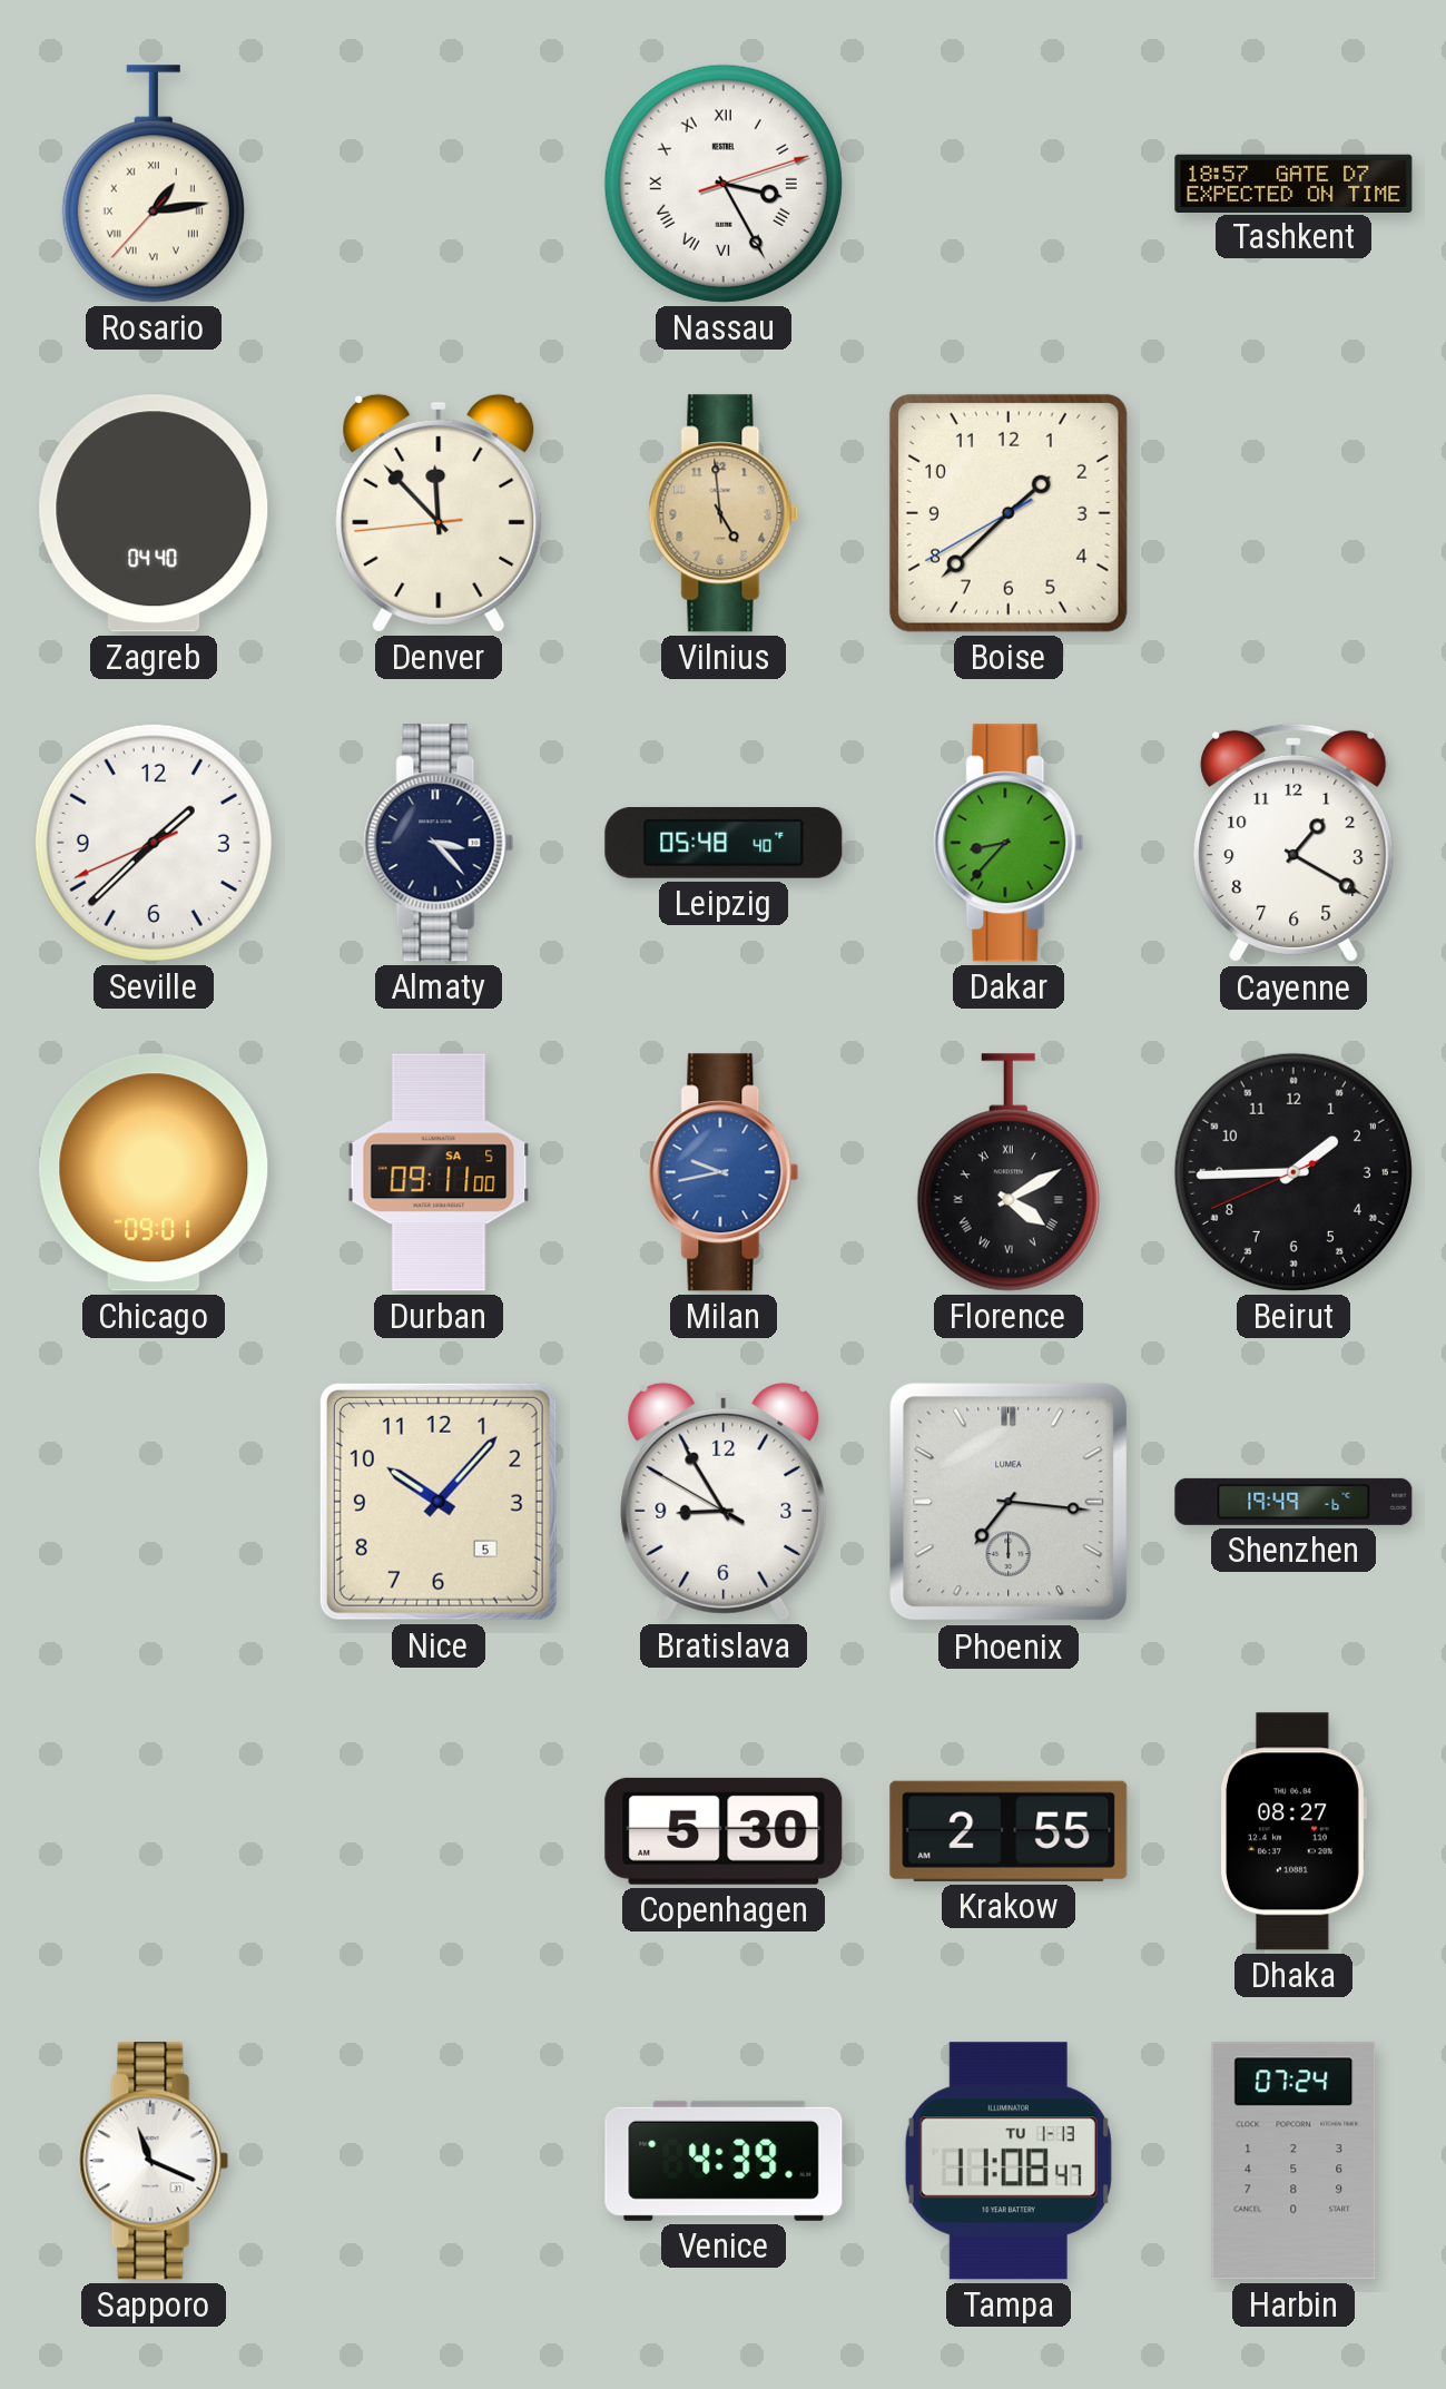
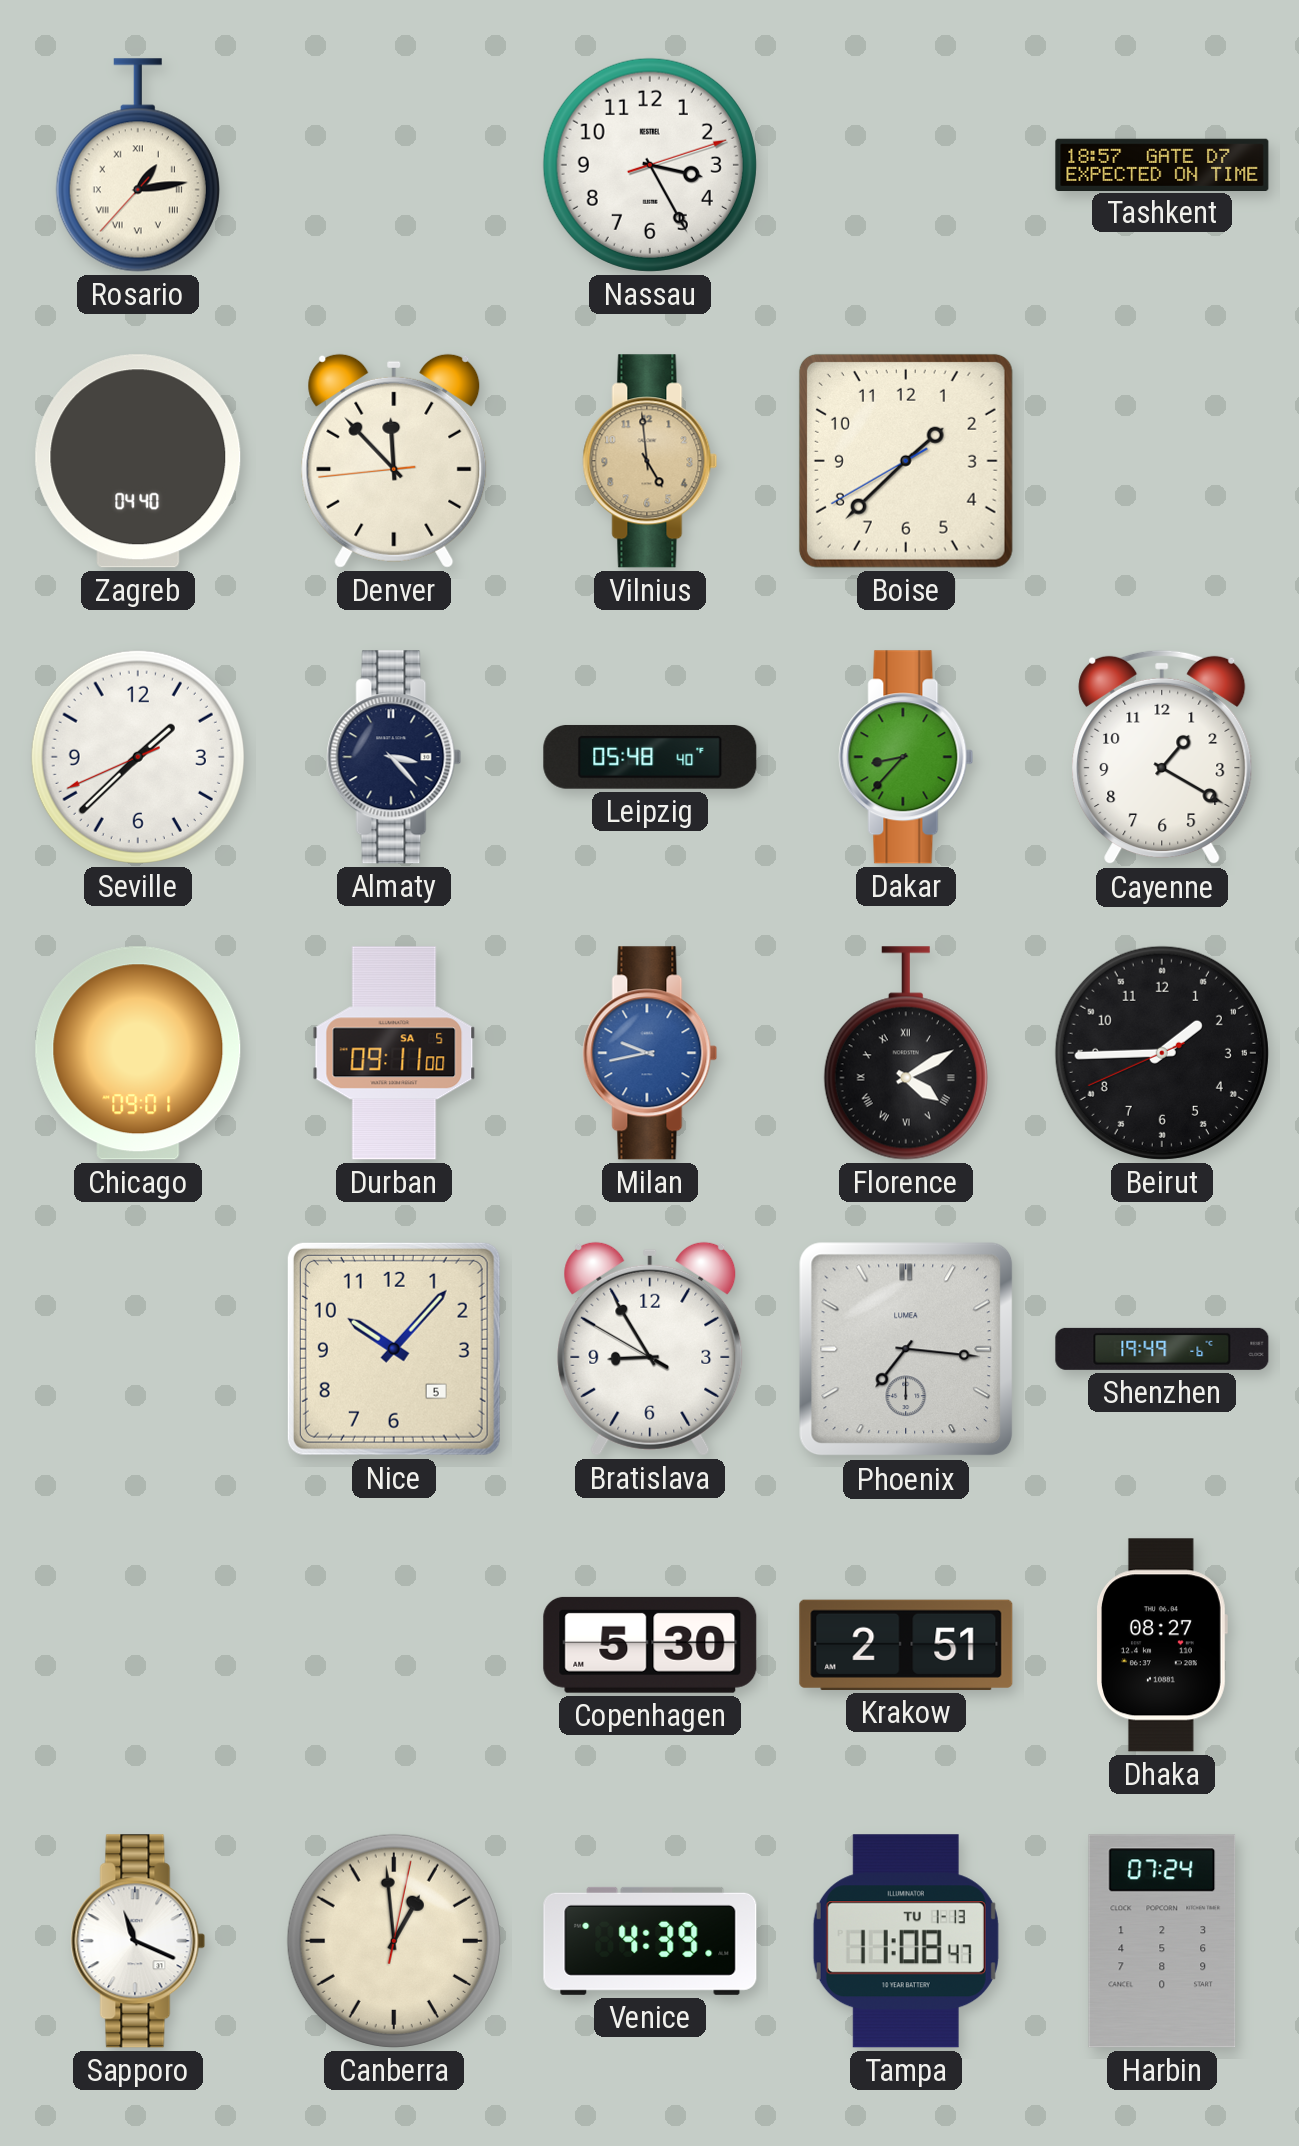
Nassau numerals: Roman -> Arabic (650, 165)
Krakow: 2:55 -> 2:51 (906, 1645)
Canberra: none -> 12:59 (394, 1941)
